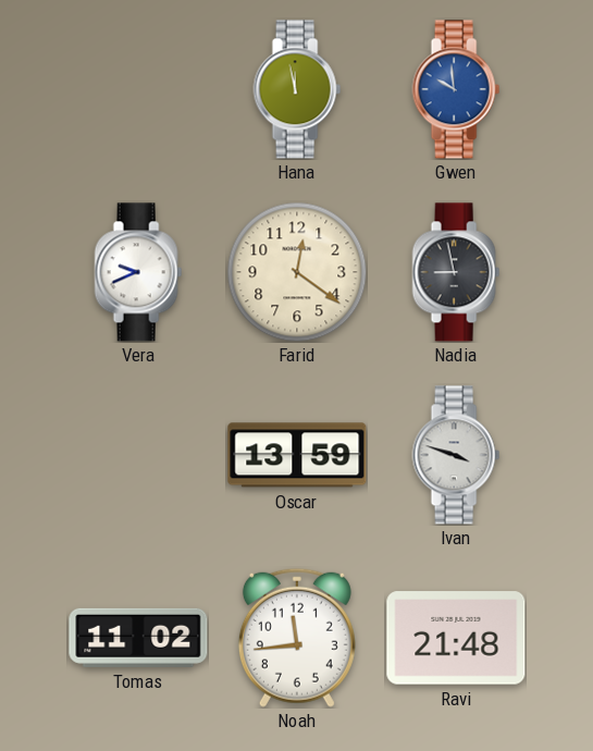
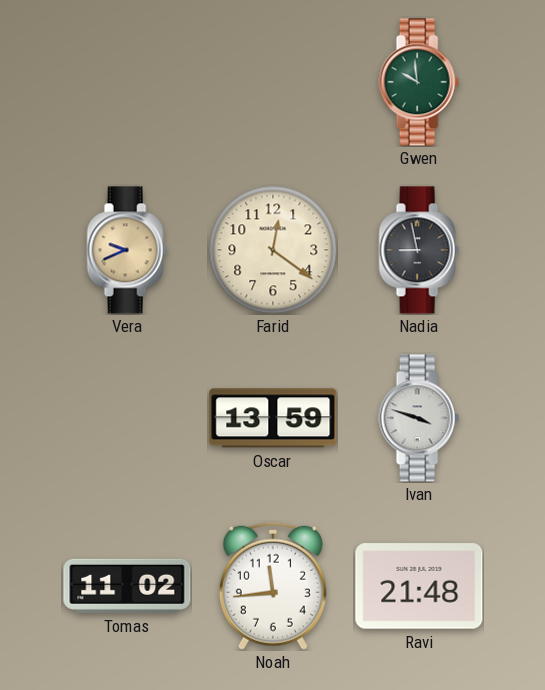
Hana: 11:58 -> none (297, 89)
Gwen dial: blue -> green (419, 82)
Vera dial: white -> champagne (127, 250)
